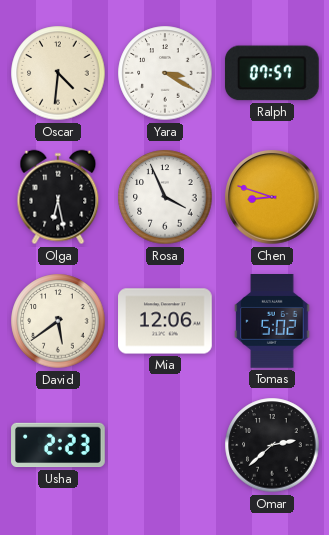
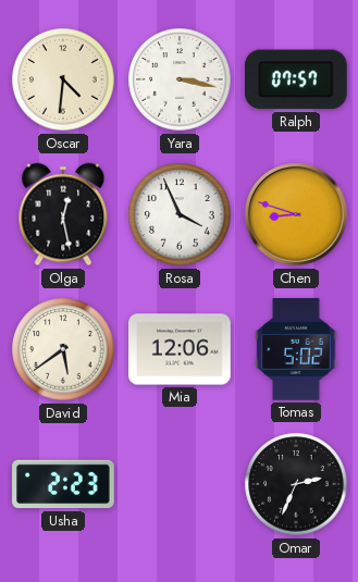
Yara: 3:20 -> 3:17 (180, 79)
Olga: 6:28 -> 12:28 (63, 214)
Omar: 2:38 -> 2:34 (296, 484)
